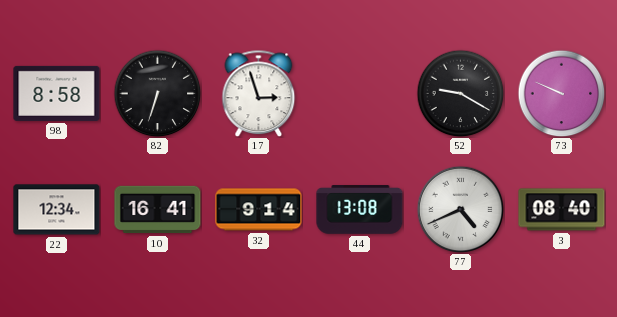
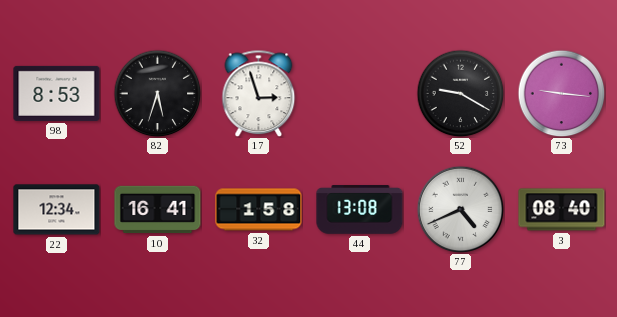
98: 8:58 -> 8:53 (57, 93)
82: 6:33 -> 5:33 (157, 93)
73: 9:49 -> 9:16 (561, 93)
32: 9:14 -> 1:58 (259, 210)
